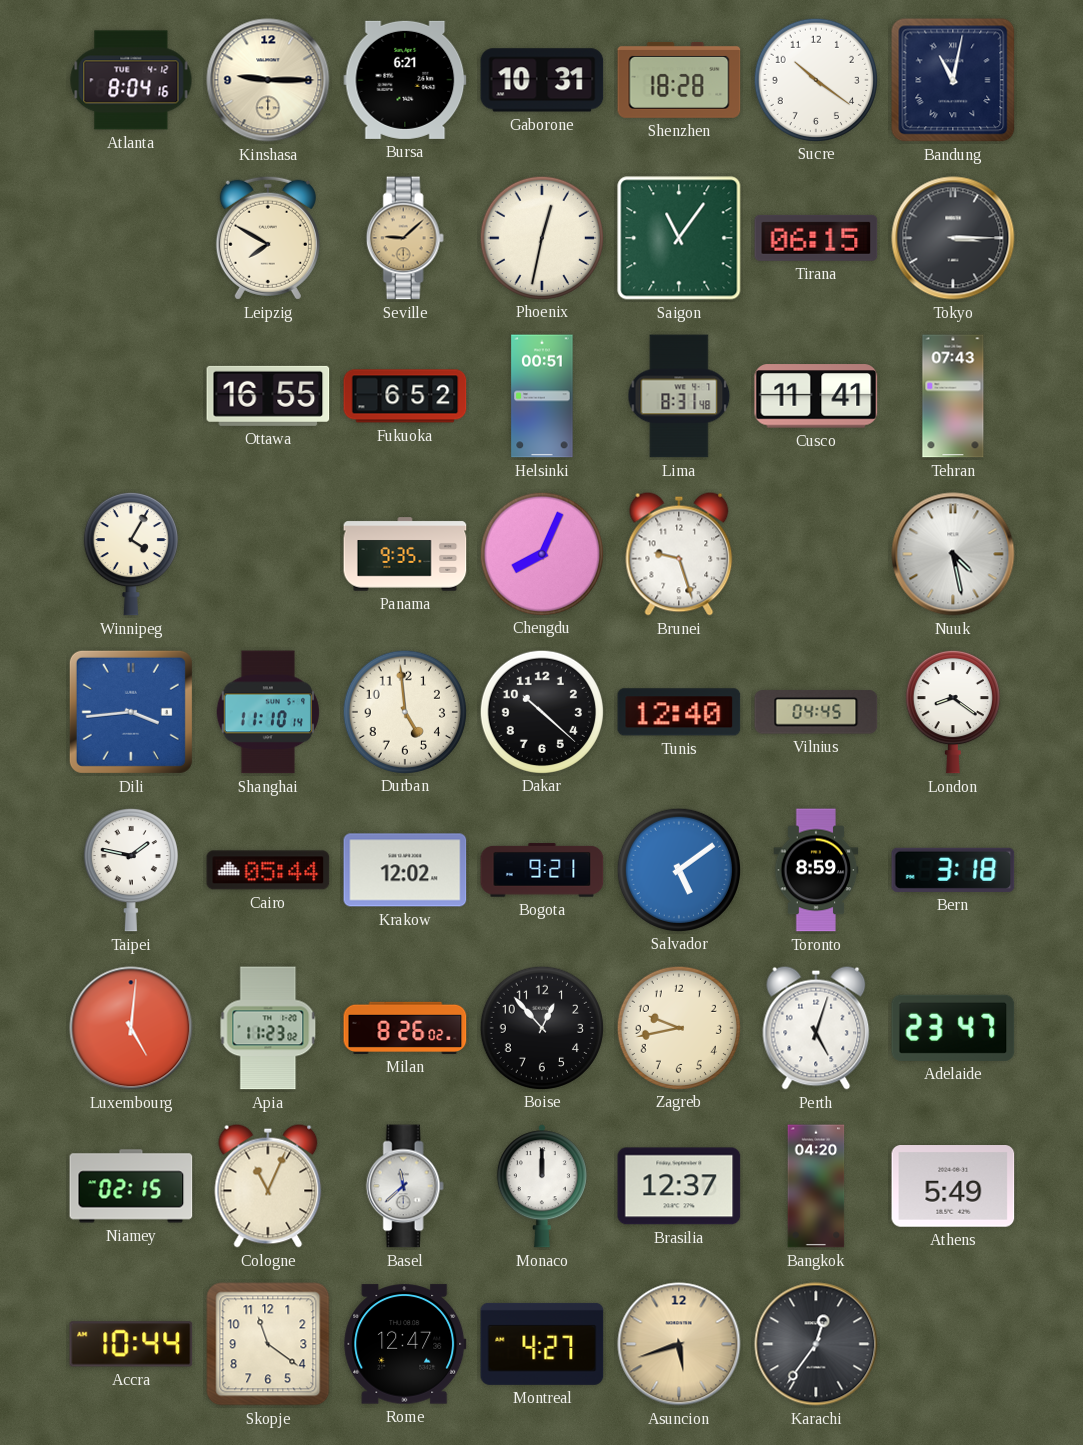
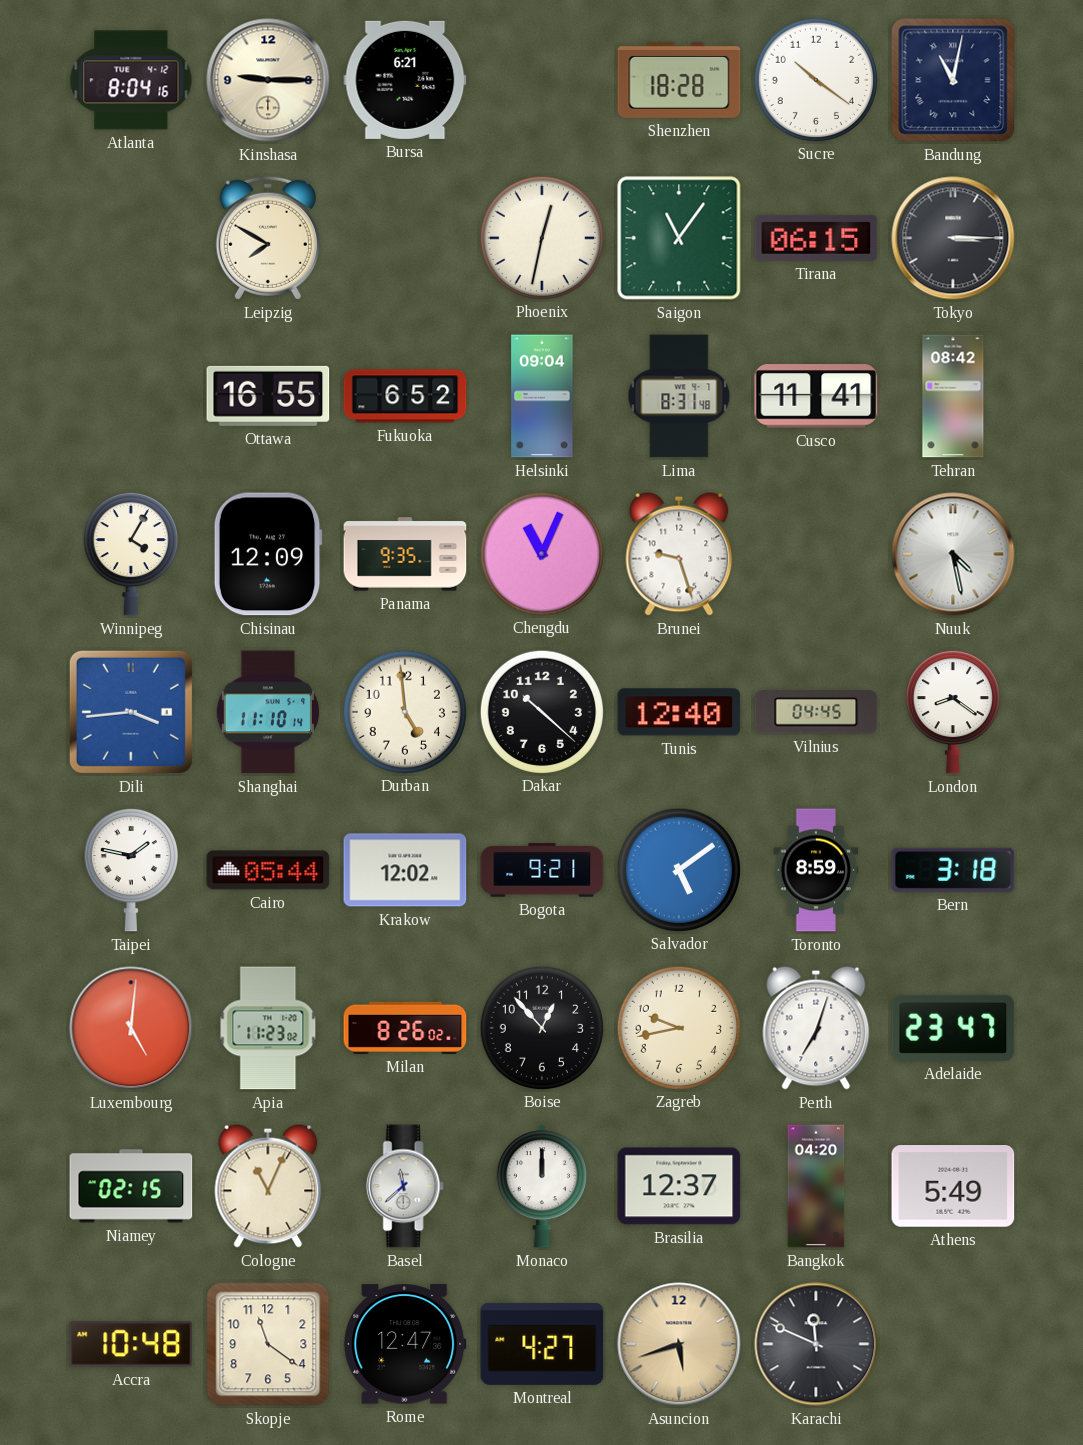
Gaborone: 10:31 -> none (542, 80)
Seville: 9:08 -> none (405, 238)
Helsinki: 00:51 -> 09:04 (542, 396)
Tehran: 07:43 -> 08:42 (953, 396)
Chisinau: none -> 12:09 (268, 554)
Chengdu: 8:04 -> 11:04 (541, 553)
Perth: 5:03 -> 7:03 (816, 1028)
Accra: 10:44 -> 10:48 (131, 1344)
Karachi: 12:36 -> 11:49 (816, 1344)
